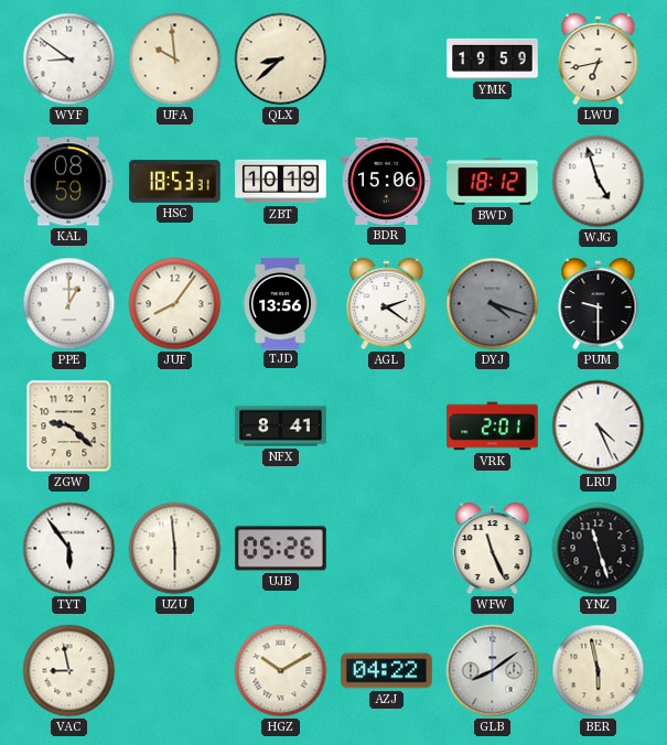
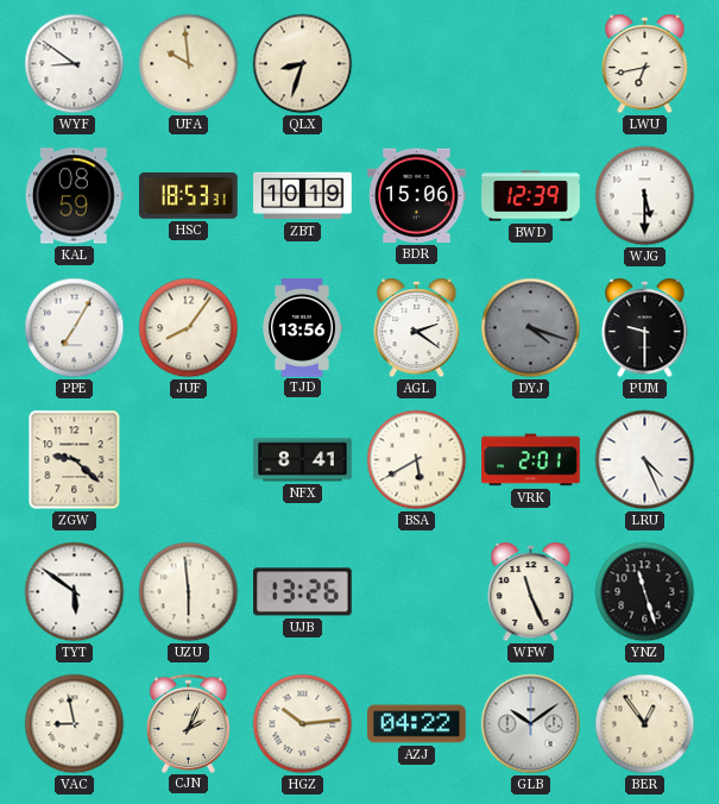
QLX: 8:38 -> 8:33 (303, 64)
YMK: 19:59 -> none (493, 58)
BWD: 18:12 -> 12:39 (531, 196)
WJG: 4:57 -> 5:30 (645, 196)
PPE: 1:00 -> 7:05 (75, 328)
BSA: none -> 5:40 (417, 460)
TYT: 5:54 -> 5:51 (75, 592)
UJB: 05:26 -> 13:26 (303, 592)
CJN: none -> 2:04 (189, 723)
HGZ: 10:10 -> 10:14 (303, 724)
GLB: 8:09 -> 10:09 (531, 724)
BER: 5:58 -> 12:54 (645, 724)
